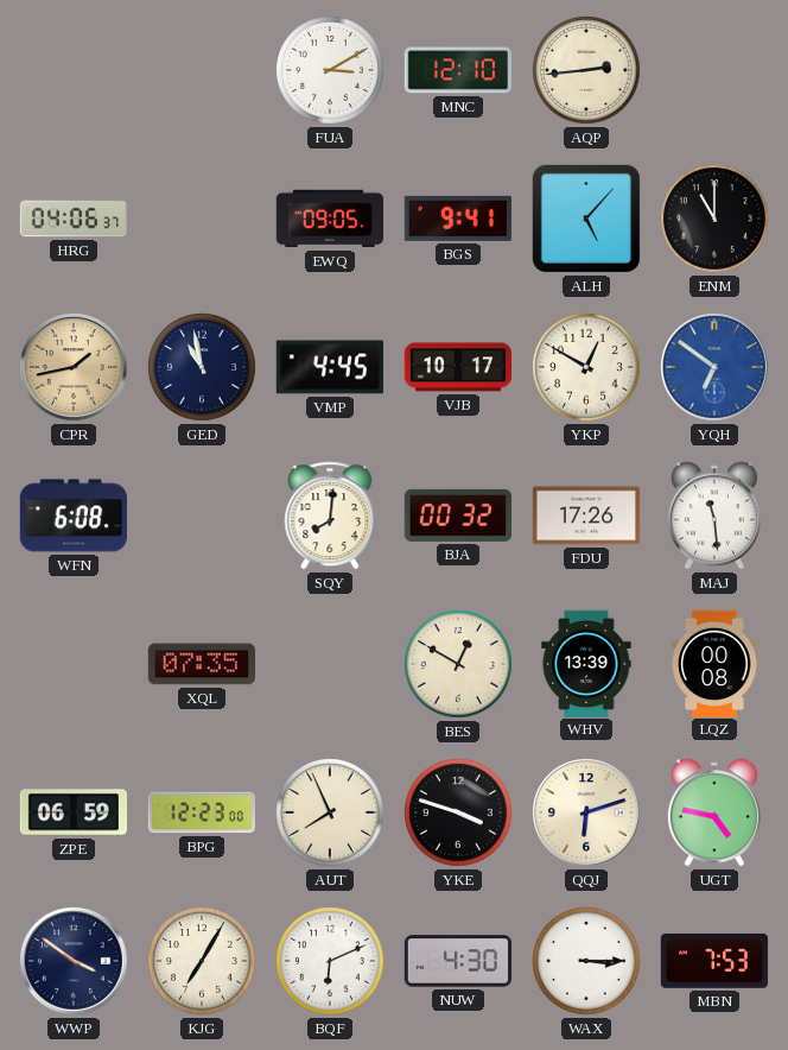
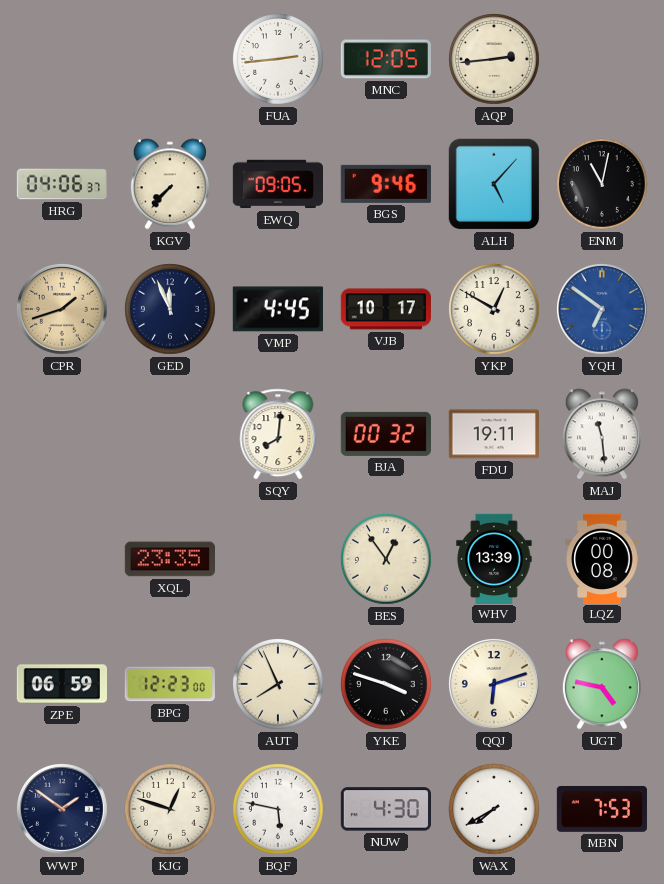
FUA: 3:10 -> 2:44 (279, 60)
MNC: 12:10 -> 12:05 (386, 59)
KGV: none -> 7:37 (170, 184)
BGS: 9:41 -> 9:46 (386, 184)
ENM: 11:00 -> 11:02 (603, 185)
CPR: 1:43 -> 1:42 (63, 310)
GED: 10:58 -> 11:56 (171, 310)
WFN: 6:08 -> none (74, 515)
FDU: 17:26 -> 19:11 (493, 434)
XQL: 07:35 -> 23:35 (169, 559)
BES: 12:50 -> 12:54 (387, 560)
WWP: 3:51 -> 1:51 (63, 810)
KJG: 7:05 -> 12:48 (171, 810)
BQF: 6:11 -> 5:47 (279, 810)
WAX: 3:15 -> 7:40 (495, 810)
